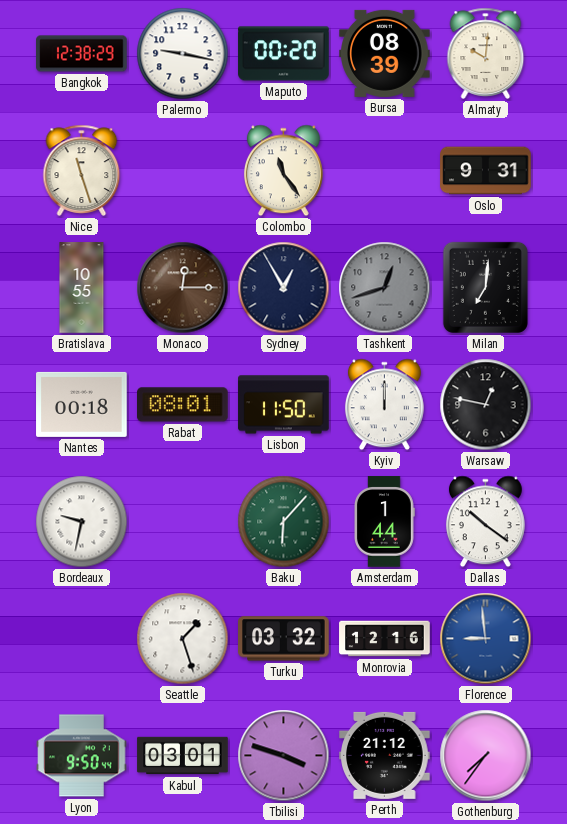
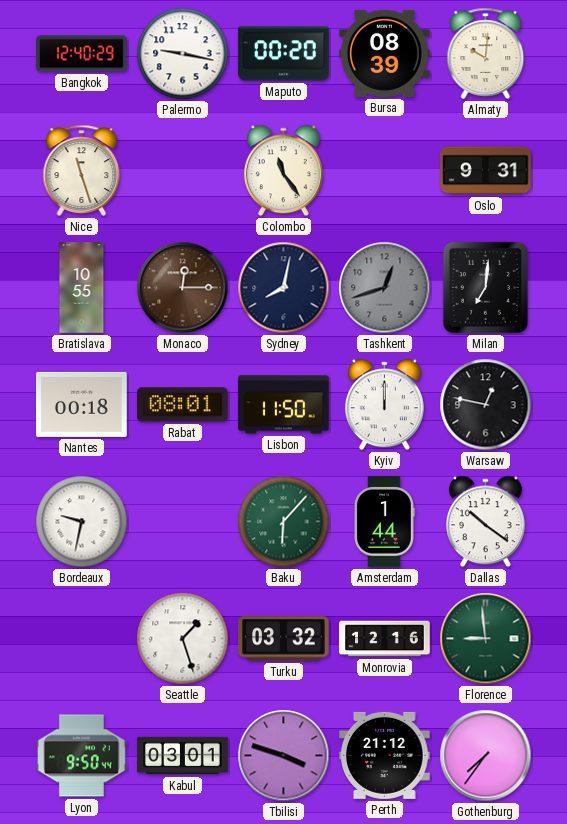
Bangkok: 12:38 -> 12:40 (82, 54)
Sydney: 12:55 -> 8:02 (284, 288)
Florence dial: blue -> green (486, 639)
